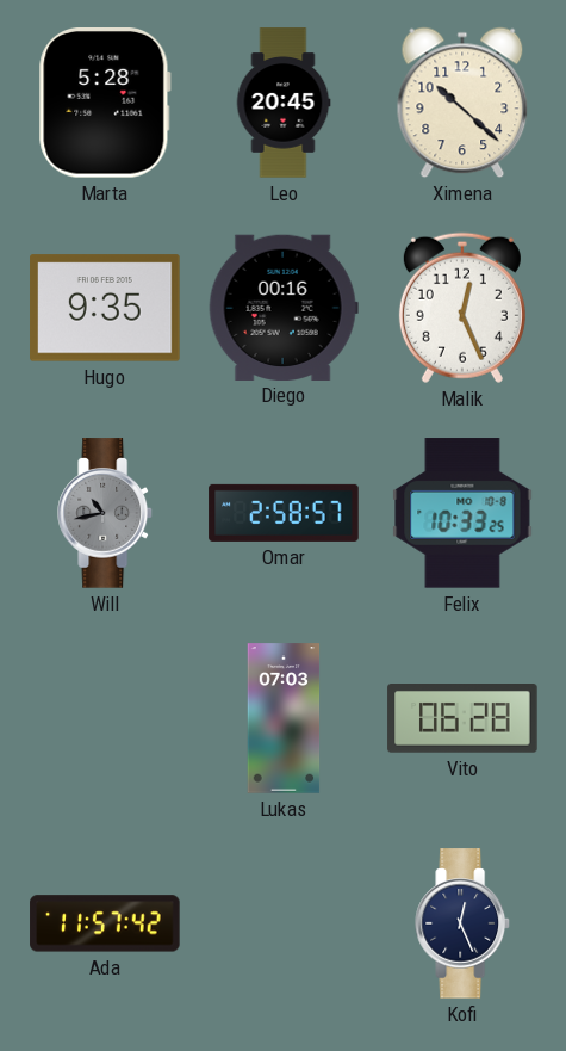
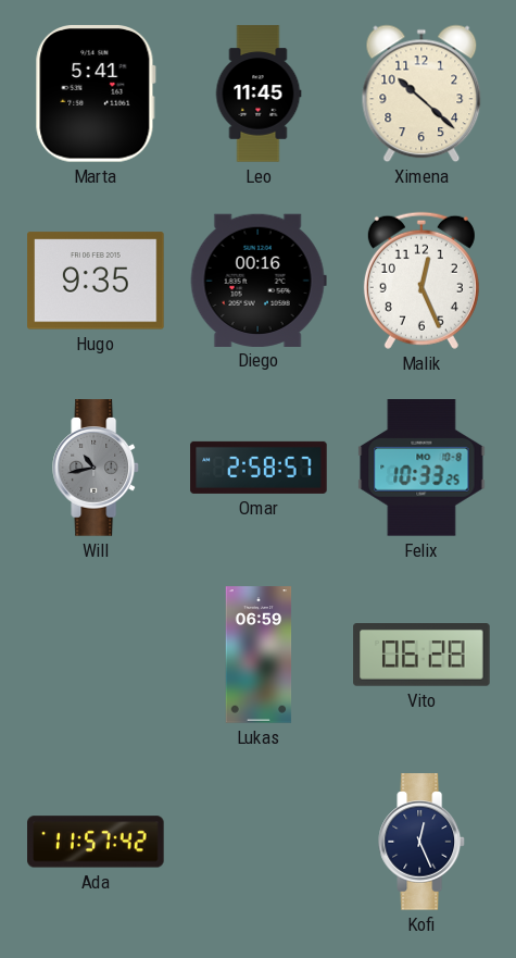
Marta: 5:28 -> 5:41 (96, 95)
Leo: 20:45 -> 11:45 (259, 94)
Lukas: 07:03 -> 06:59 (259, 655)
